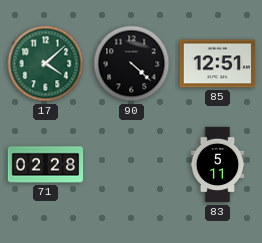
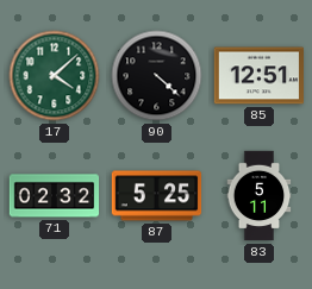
71: 02:28 -> 02:32 (55, 196)
87: none -> 5:25 (157, 196)
